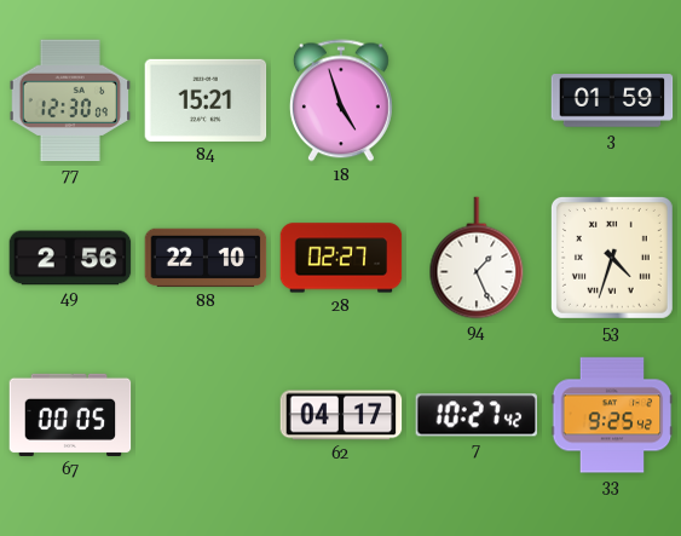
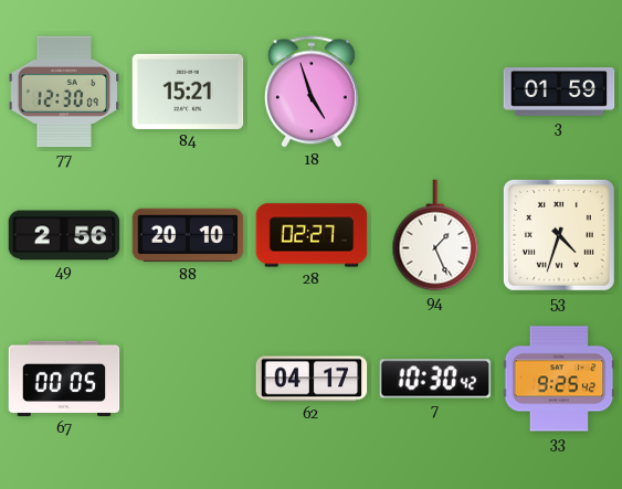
88: 22:10 -> 20:10 (188, 235)
7: 10:27 -> 10:30 (434, 379)
